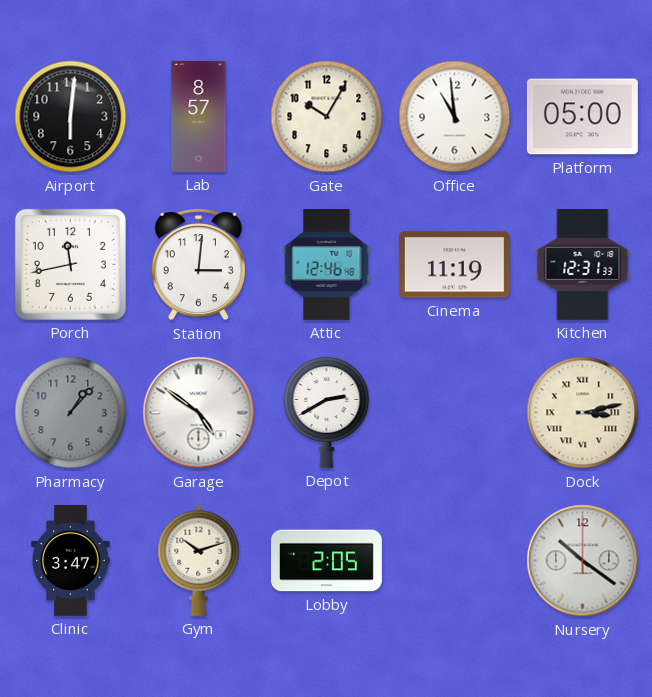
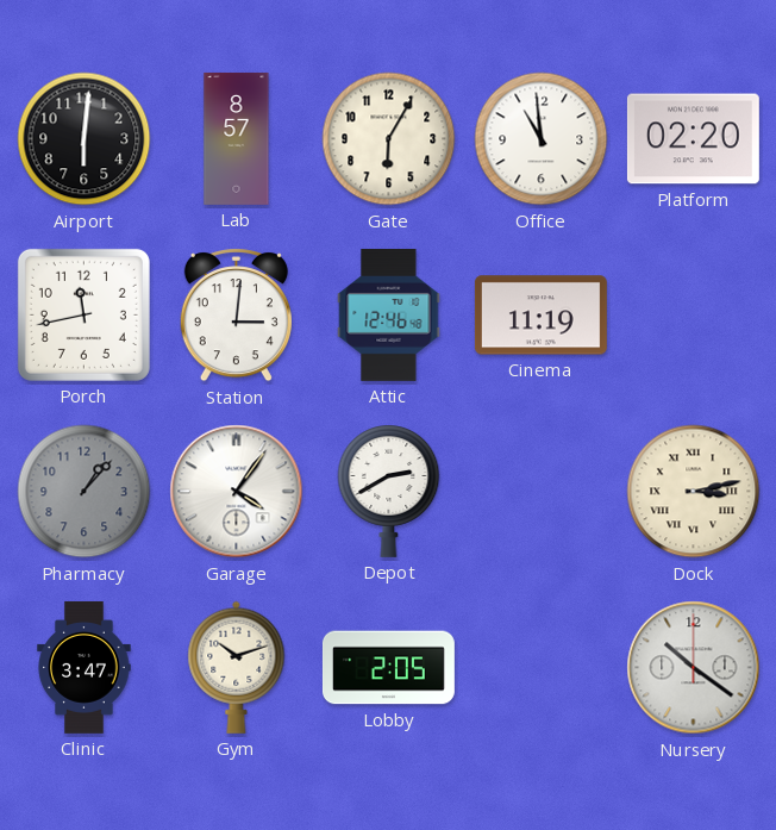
Gate: 10:05 -> 6:05 (389, 139)
Platform: 05:00 -> 02:20 (693, 139)
Kitchen: 12:31 -> none (583, 264)
Garage: 4:51 -> 4:06 (237, 492)
